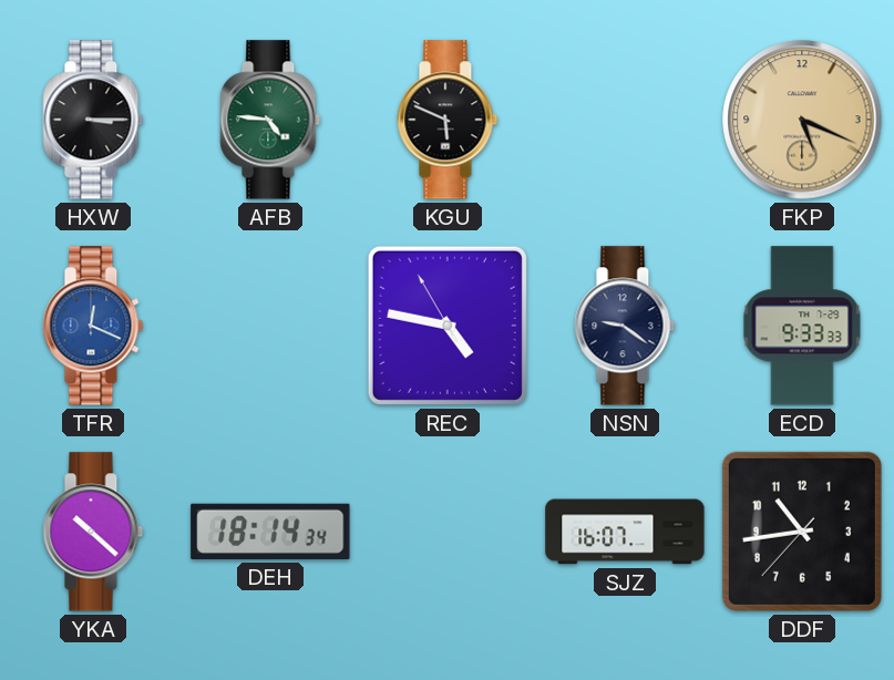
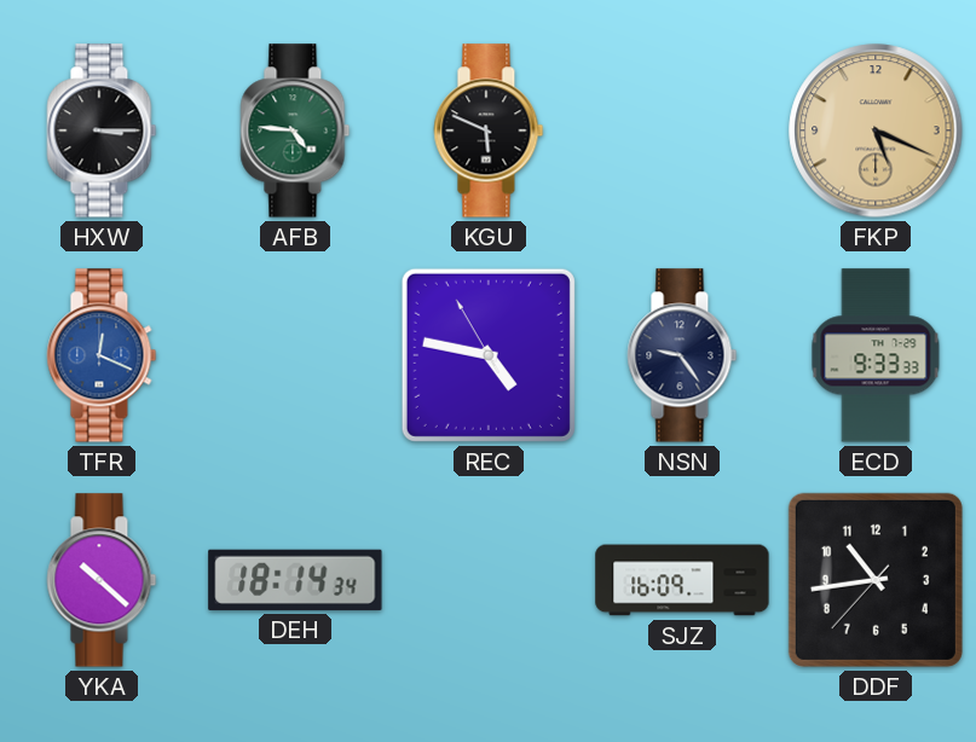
NSN: 9:21 -> 9:24 (682, 355)
SJZ: 16:07 -> 16:09 (682, 580)
